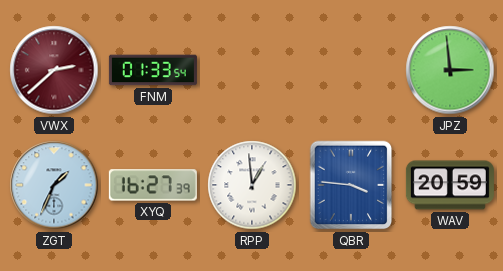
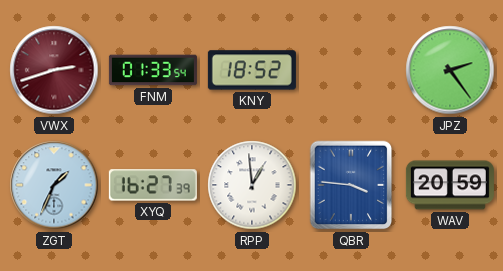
VWX: 2:38 -> 2:42 (54, 70)
KNY: none -> 18:52 (252, 70)
JPZ: 2:59 -> 2:24 (450, 70)
